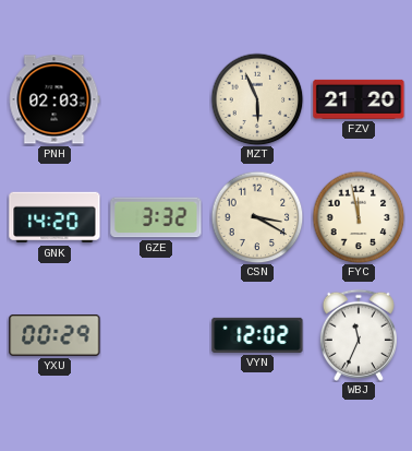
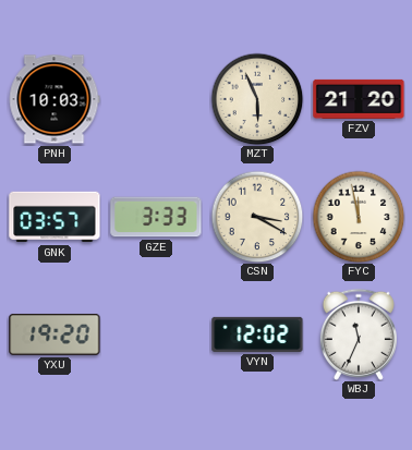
PNH: 02:03 -> 10:03 (54, 99)
GNK: 14:20 -> 03:57 (54, 217)
GZE: 3:32 -> 3:33 (156, 217)
YXU: 00:29 -> 19:20 (54, 335)
